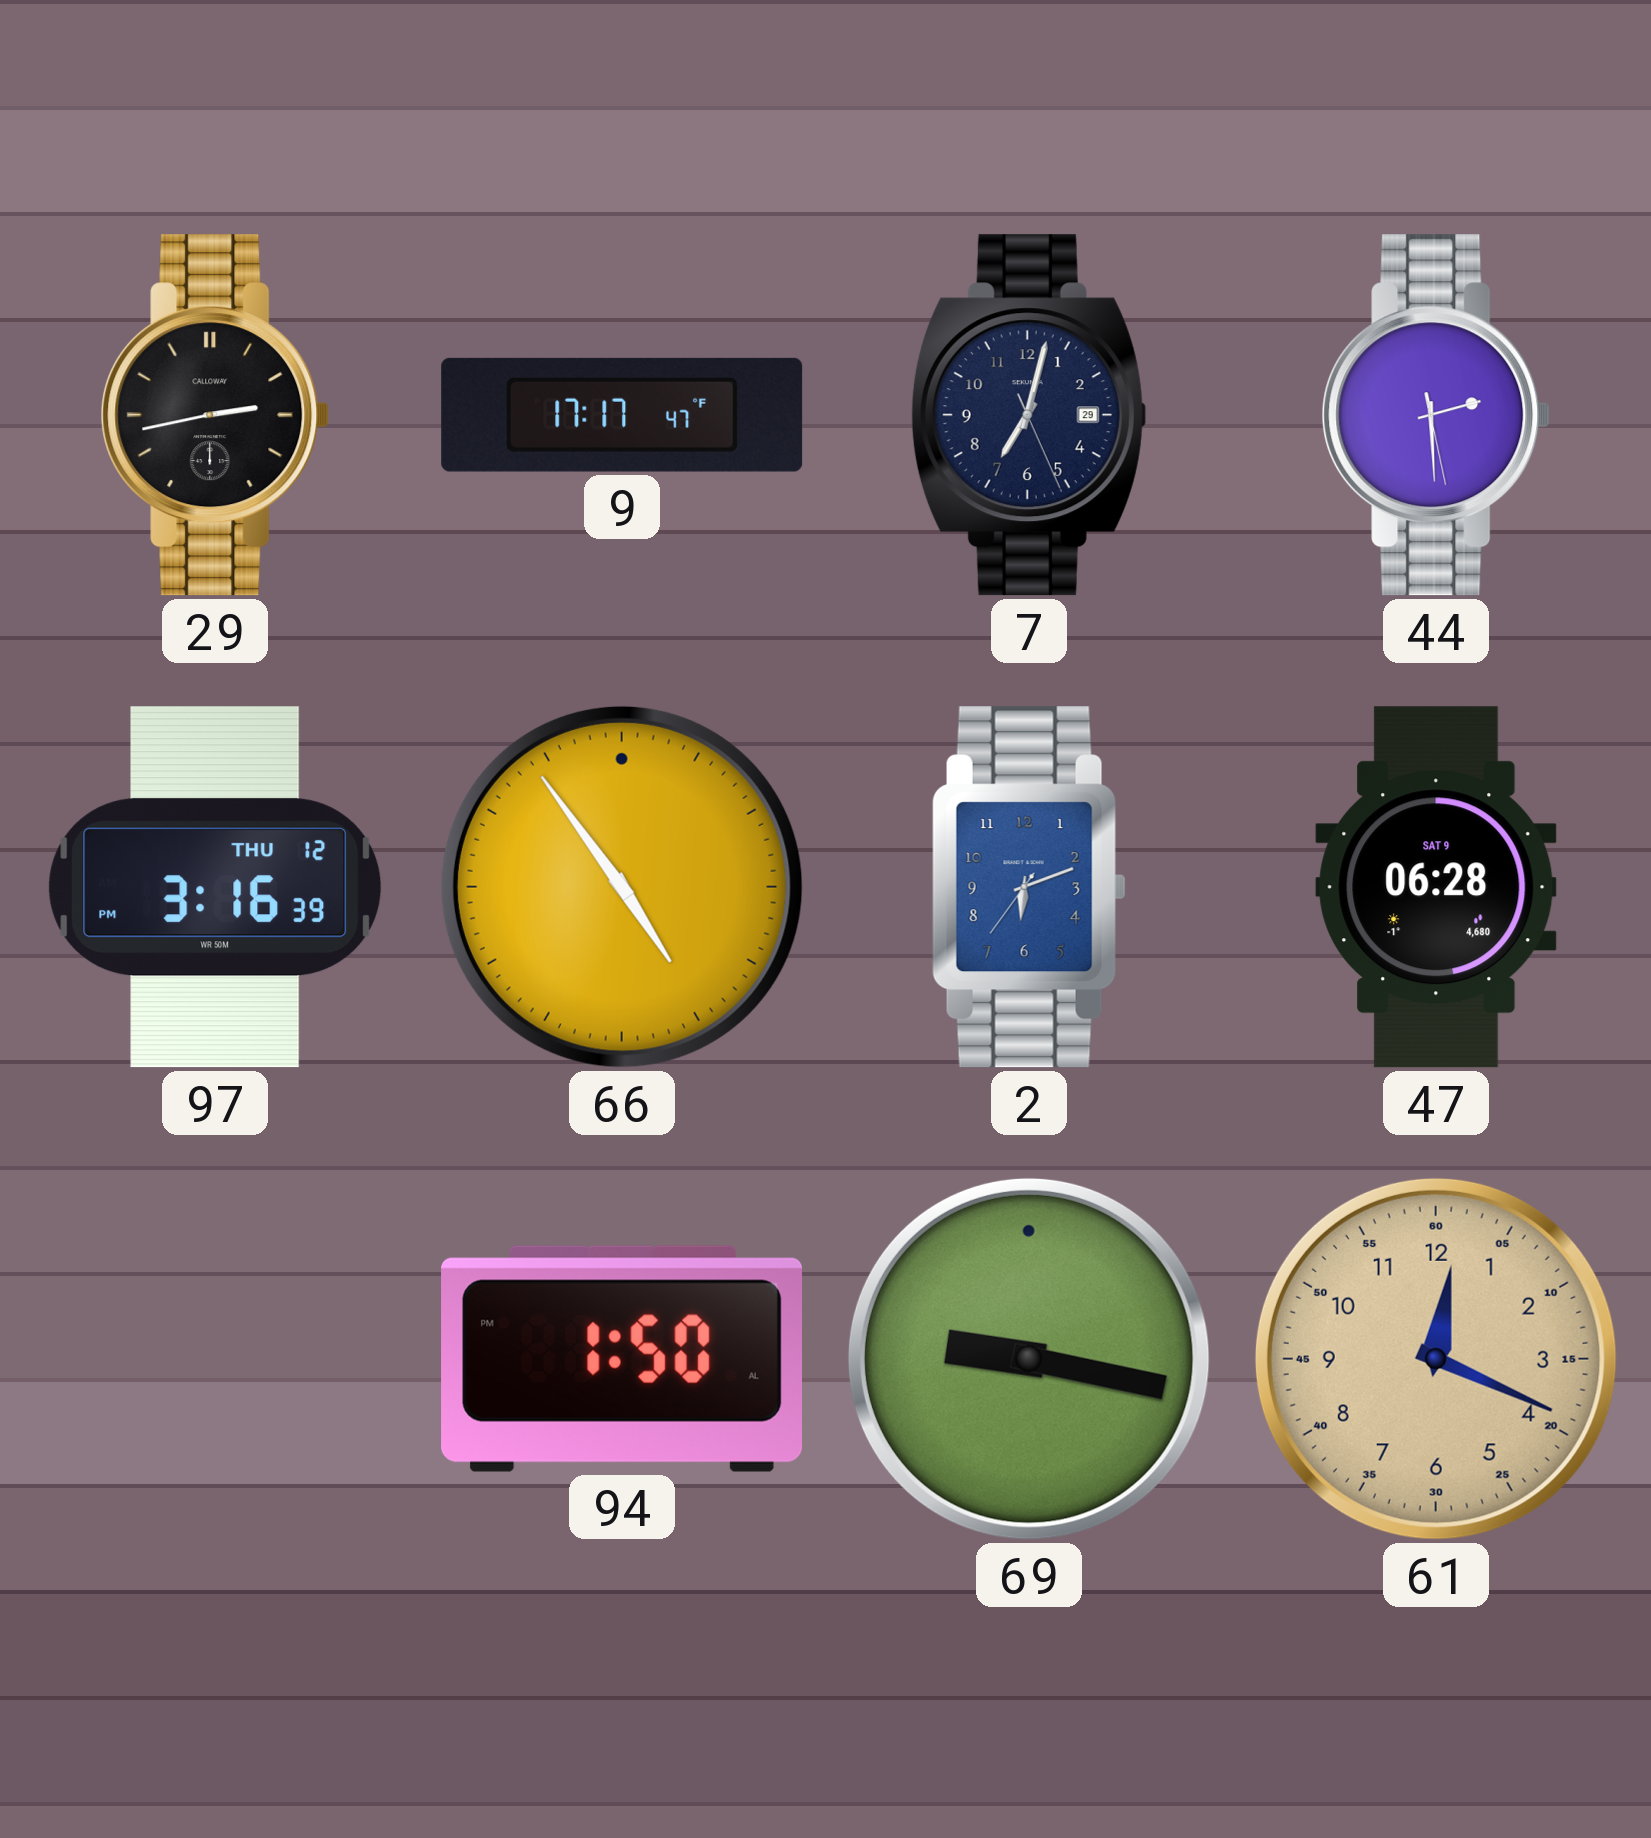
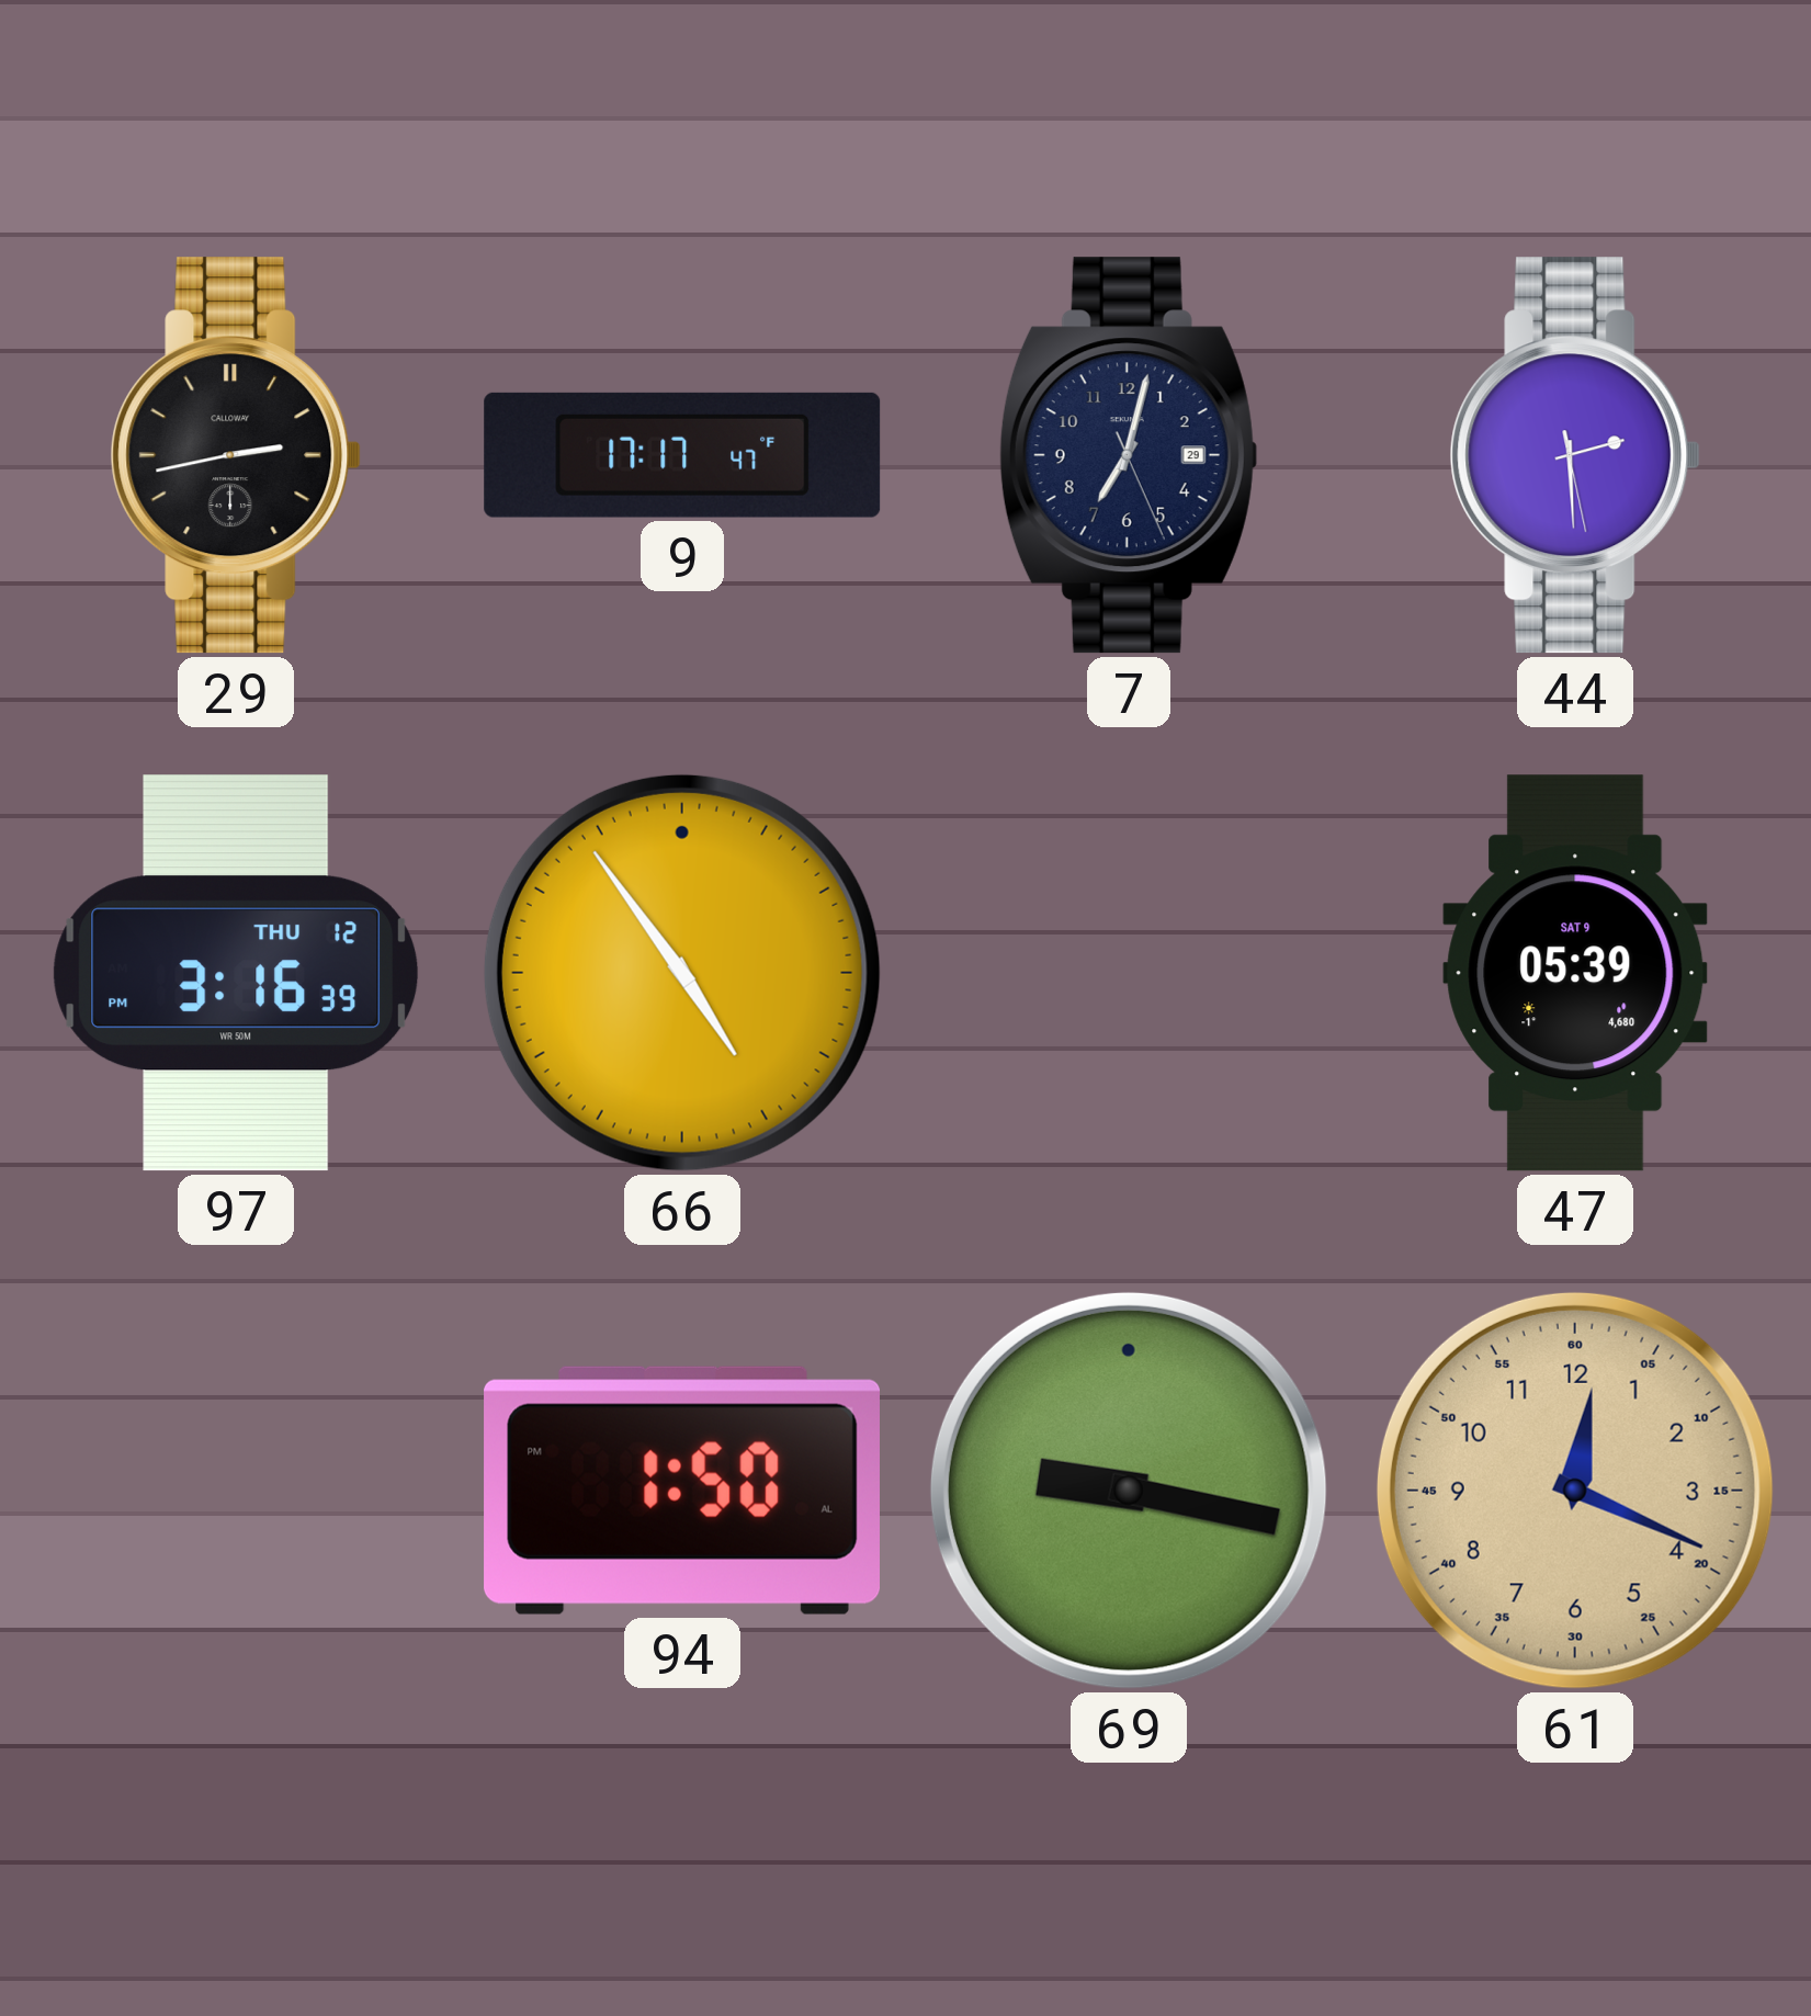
2: 6:11 -> none (1029, 887)
47: 06:28 -> 05:39 (1575, 973)
